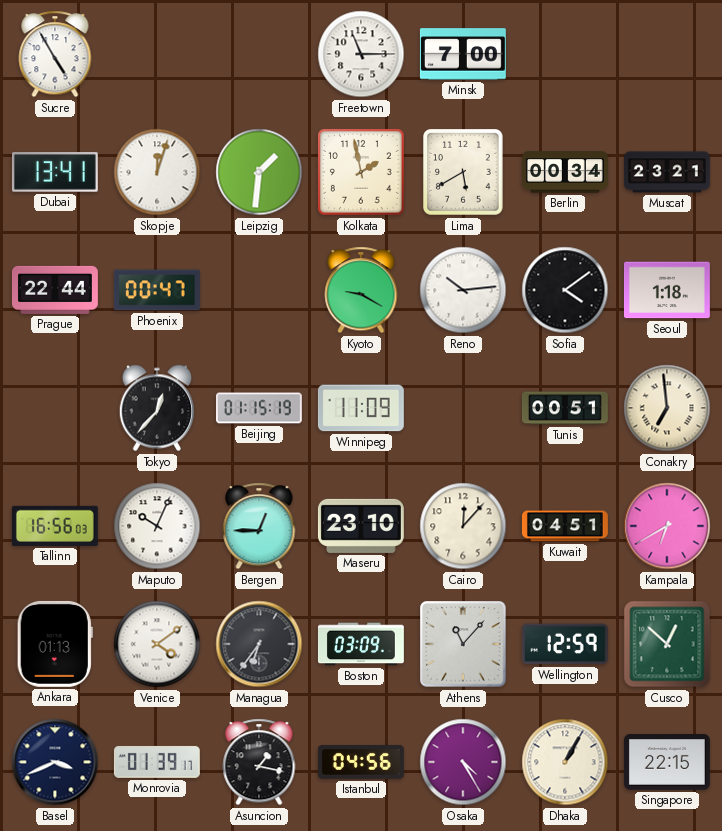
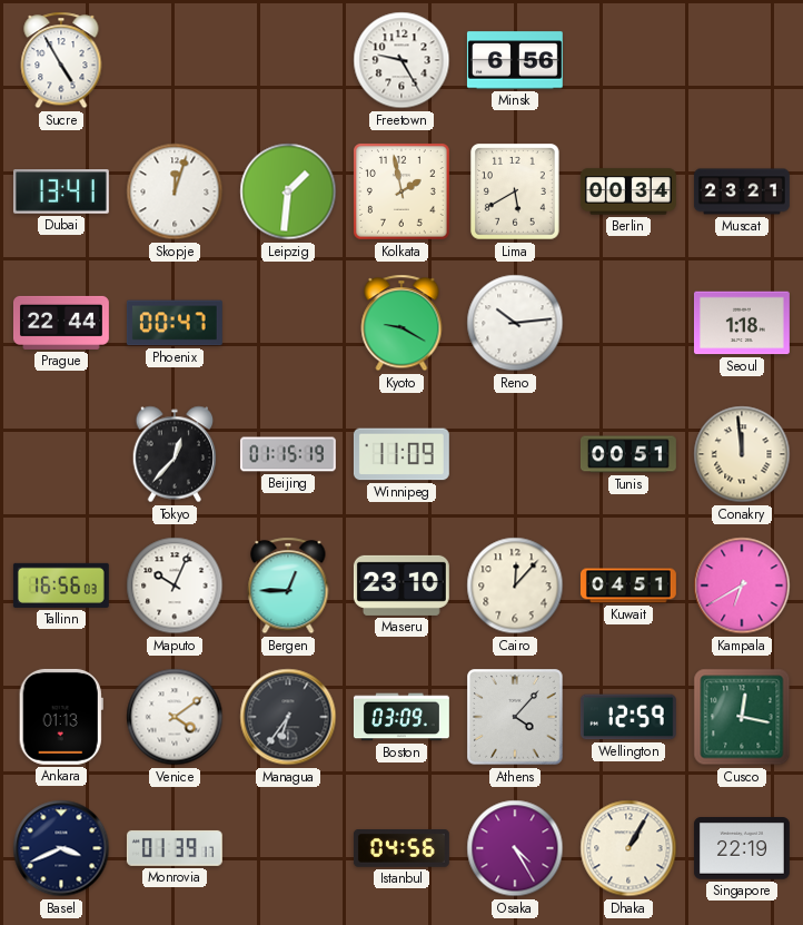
Freetown: 11:15 -> 9:25 (401, 60)
Minsk: 7:00 -> 6:56 (515, 60)
Sofia: 4:09 -> none (565, 290)
Conakry: 6:59 -> 11:59 (742, 454)
Athens: 11:07 -> 4:07 (515, 717)
Cusco: 12:52 -> 12:17 (742, 717)
Asuncion: 1:17 -> none (259, 762)
Singapore: 22:15 -> 22:19 (742, 849)
